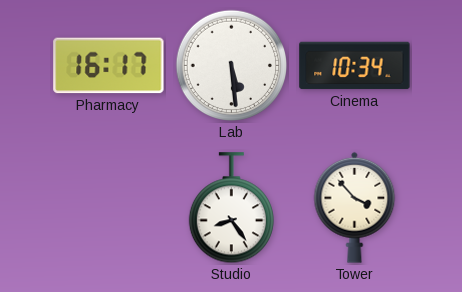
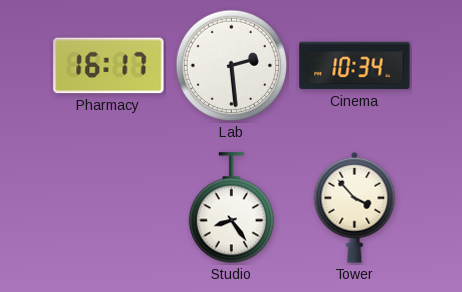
Lab: 5:29 -> 2:29 (232, 66)
